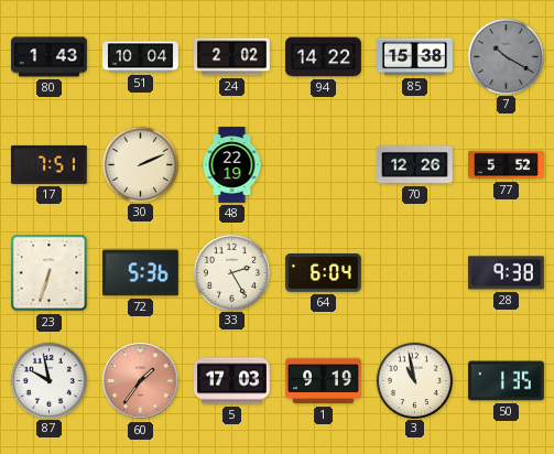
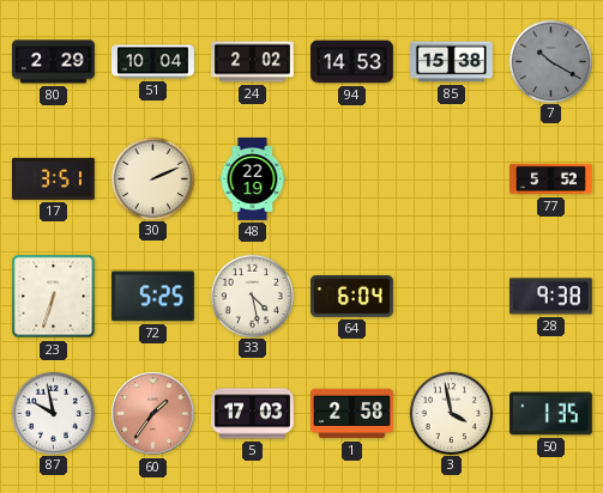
80: 1:43 -> 2:29 (54, 62)
94: 14:22 -> 14:53 (352, 62)
17: 7:51 -> 3:51 (54, 178)
70: 12:26 -> none (415, 165)
72: 5:36 -> 5:25 (152, 297)
33: 2:25 -> 4:28 (252, 296)
1: 9:19 -> 2:58 (352, 414)
3: 10:58 -> 3:58 (451, 413)
